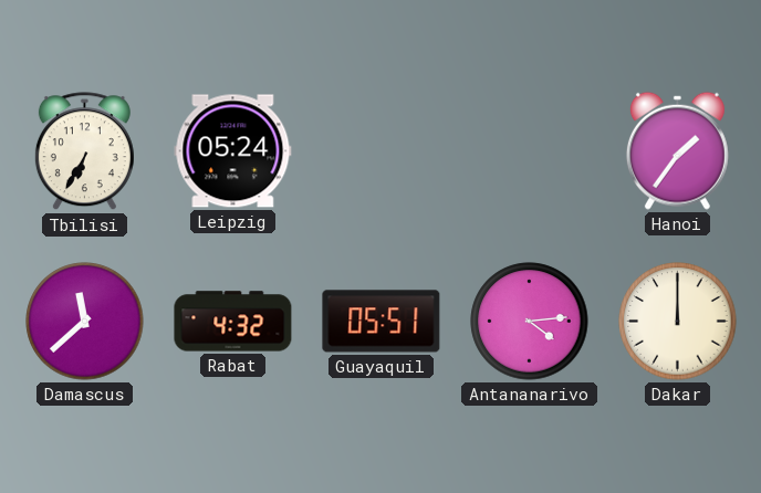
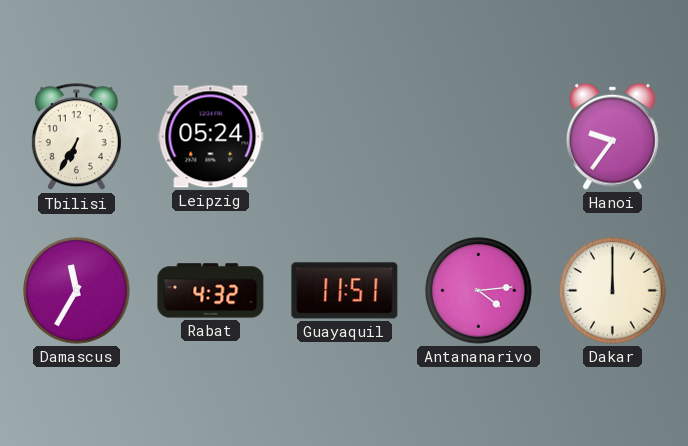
Hanoi: 1:36 -> 9:36 (612, 136)
Damascus: 11:38 -> 11:35 (77, 291)
Guayaquil: 05:51 -> 11:51 (345, 291)
